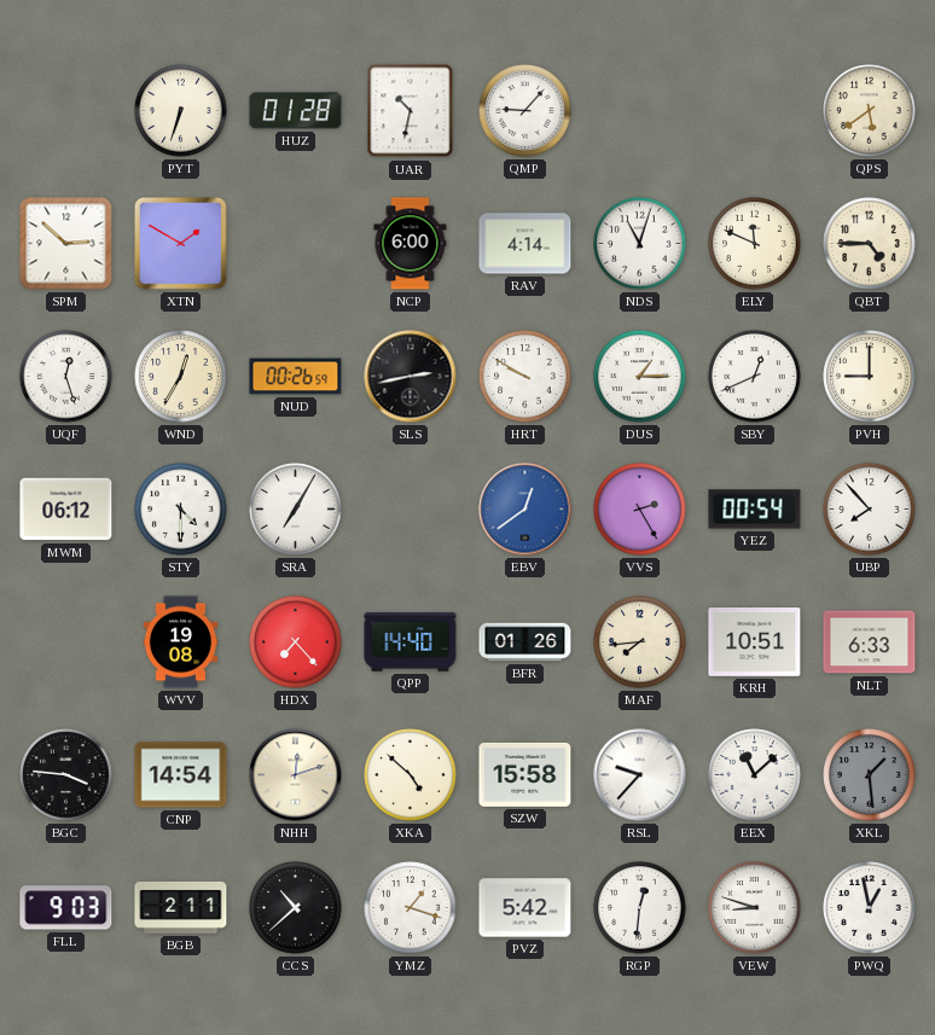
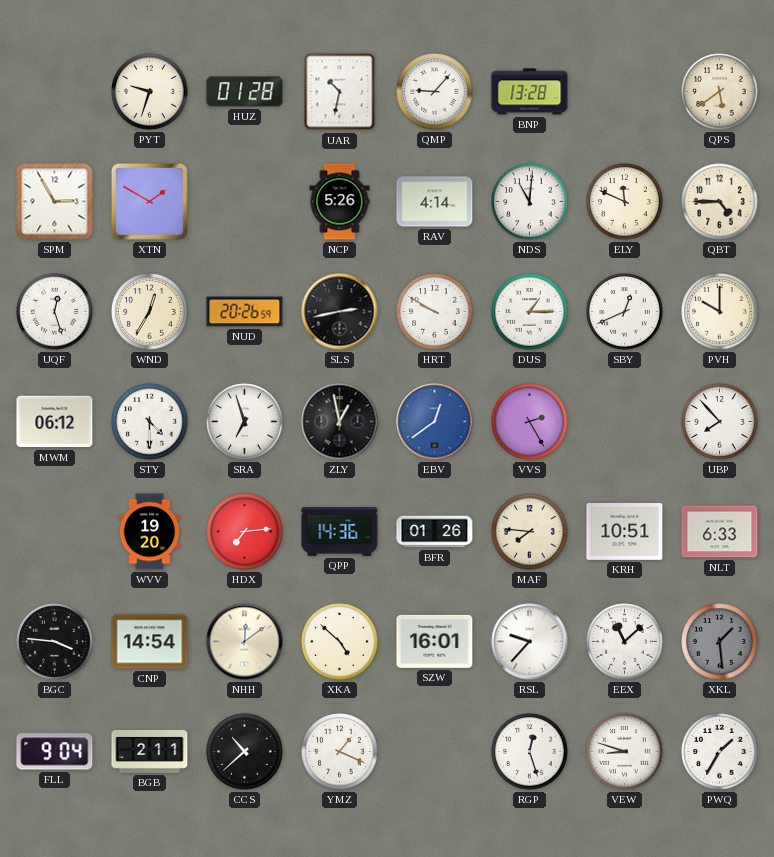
PYT: 6:33 -> 9:33 (150, 92)
BNP: none -> 13:28 (530, 92)
SPM: 2:52 -> 2:55 (55, 202)
NCP: 6:00 -> 5:26 (340, 202)
NDS: 11:03 -> 11:01 (530, 202)
NUD: 00:26 -> 20:26 (245, 312)
PVH: 9:00 -> 10:00 (720, 312)
SRA: 7:05 -> 6:57 (245, 422)
ZLY: none -> 12:58 (340, 422)
YEZ: 00:54 -> none (755, 510)
WVV: 19:08 -> 19:20 (150, 532)
HDX: 7:23 -> 7:14 (245, 532)
QPP: 14:40 -> 14:36 (340, 532)
MAF: 7:44 -> 7:46 (530, 532)
NHH: 12:12 -> 12:09 (245, 642)
SZW: 15:58 -> 16:01 (435, 641)
FLL: 9:03 -> 9:04 (55, 752)
YMZ: 1:18 -> 1:19 (340, 752)
PVZ: 5:42 -> none (525, 908)
RGP: 12:31 -> 12:27 (530, 752)
PWQ: 12:58 -> 1:35 (720, 752)
